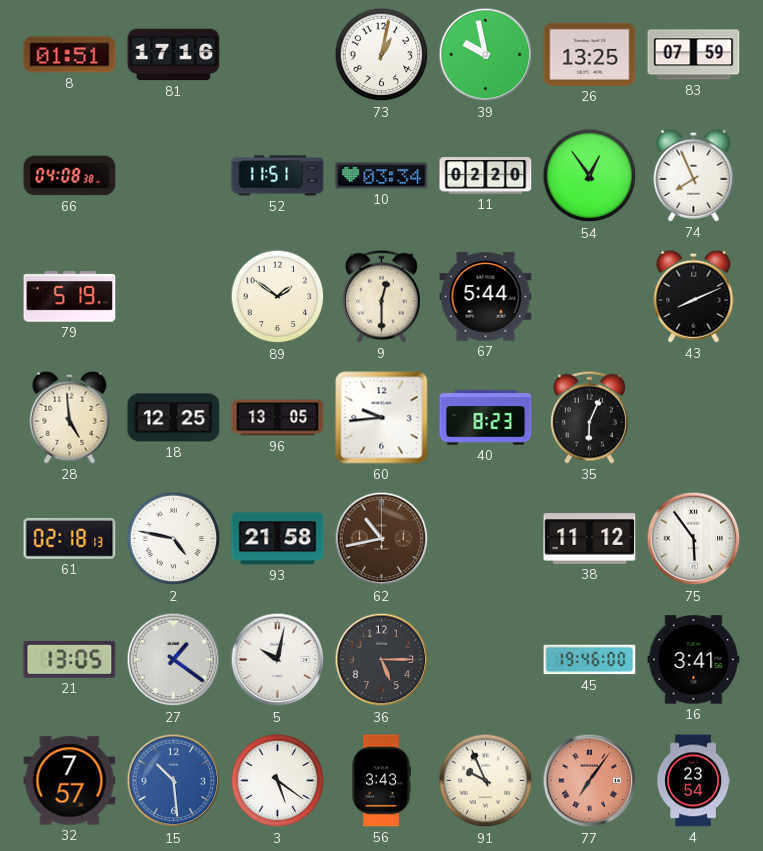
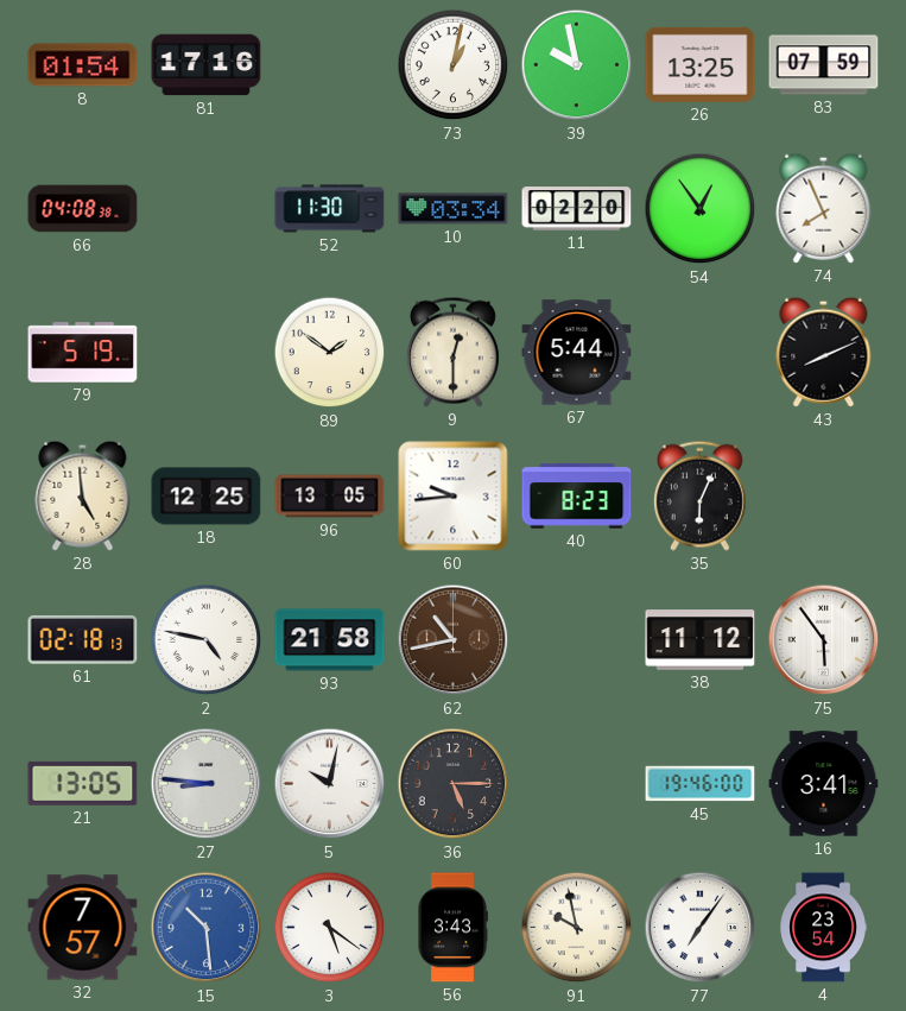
8: 01:51 -> 01:54 (83, 65)
52: 11:51 -> 11:30 (330, 209)
27: 1:21 -> 8:46 (207, 784)
91: 9:56 -> 9:58 (577, 928)
77 dial: salmon -> white (701, 928)
